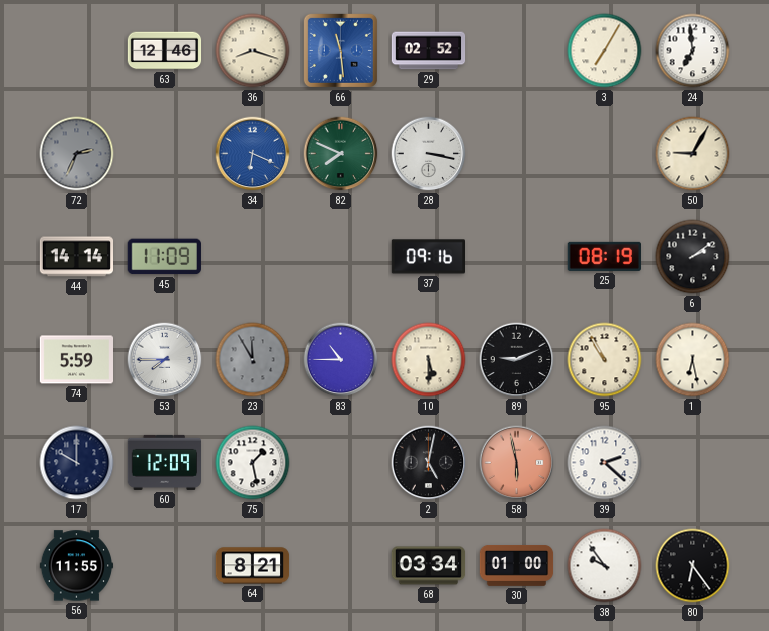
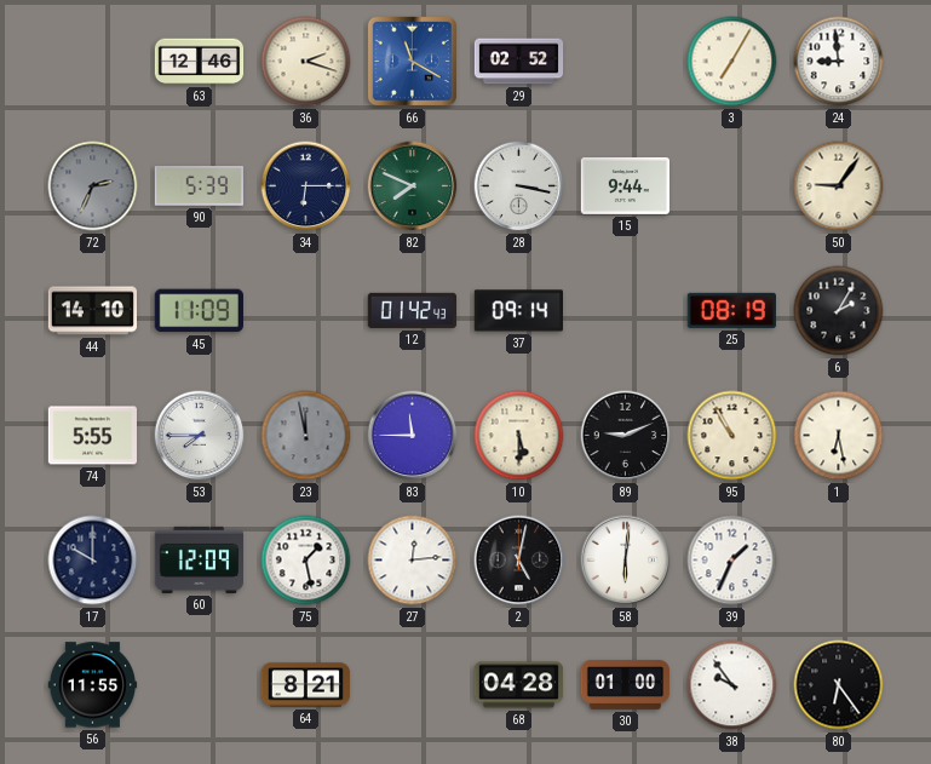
36: 8:18 -> 2:18 (306, 62)
66: 11:29 -> 11:20 (412, 61)
24: 6:59 -> 8:59 (839, 62)
90: none -> 5:39 (199, 186)
34: 6:19 -> 6:15 (306, 186)
34 dial: blue -> navy (306, 186)
15: none -> 9:44 (626, 185)
50: 9:05 -> 9:06 (839, 186)
44: 14:14 -> 14:10 (92, 311)
12: none -> 01:42 (413, 310)
37: 09:16 -> 09:14 (518, 311)
6: 2:09 -> 2:05 (839, 311)
74: 5:59 -> 5:55 (93, 436)
23: 11:55 -> 11:58 (306, 436)
83: 10:45 -> 11:45 (413, 436)
27: none -> 12:14 (413, 561)
58: 5:58 -> 6:01 (626, 561)
58 dial: salmon -> white (626, 561)
39: 2:22 -> 1:34 (732, 561)
68: 03:34 -> 04:28 (519, 685)
